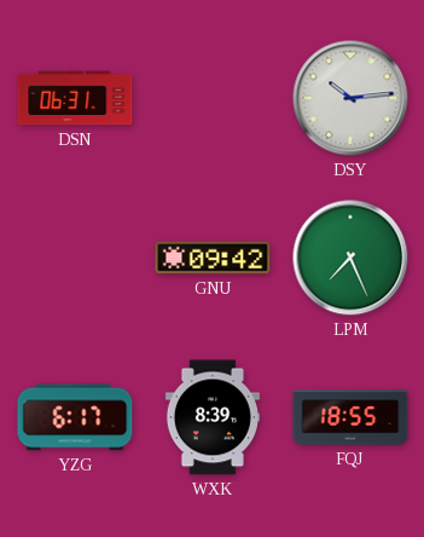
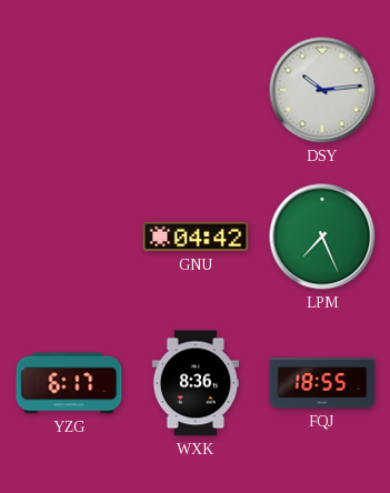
DSN: 06:31 -> none (75, 98)
GNU: 09:42 -> 04:42 (196, 237)
WXK: 8:39 -> 8:36 (196, 383)
